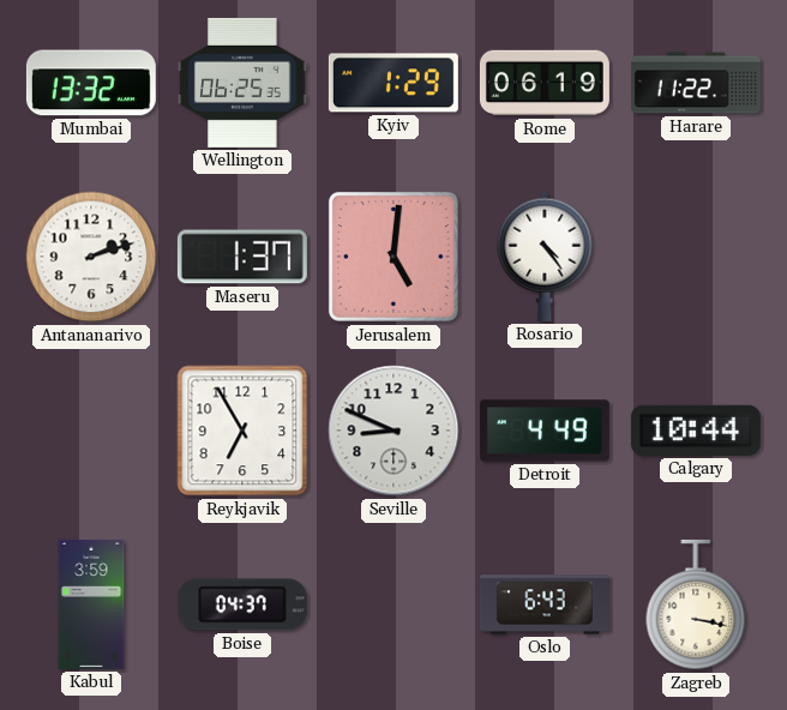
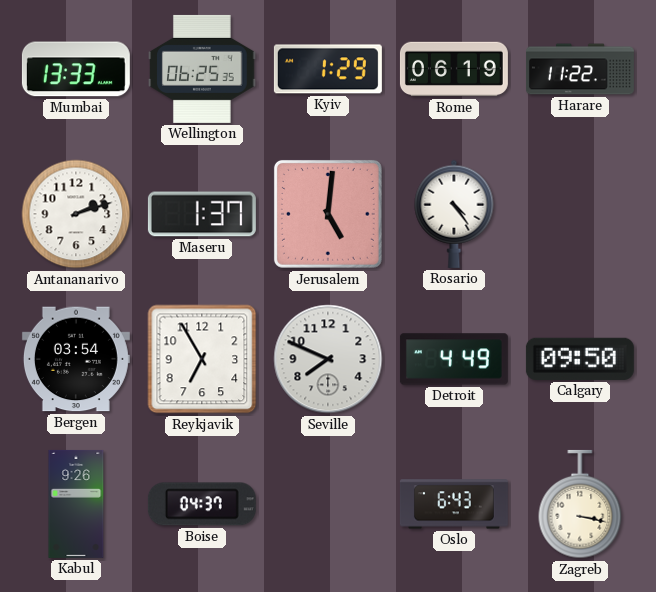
Mumbai: 13:32 -> 13:33 (76, 69)
Bergen: none -> 03:54 (76, 359)
Seville: 8:49 -> 7:49 (328, 359)
Calgary: 10:44 -> 09:50 (580, 359)
Kabul: 3:59 -> 9:26 (76, 504)
